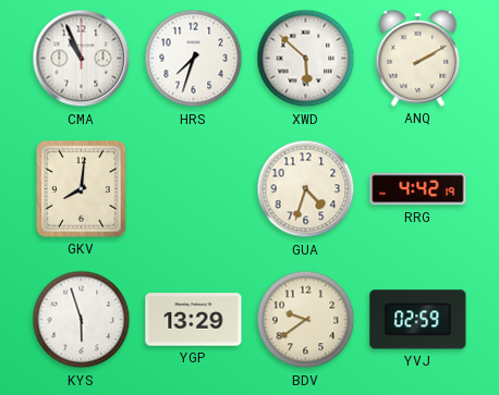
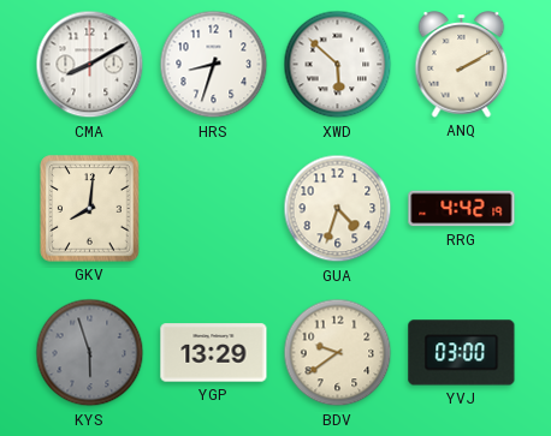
CMA: 10:56 -> 8:10 (90, 65)
HRS: 7:33 -> 8:33 (214, 65)
KYS dial: white -> grey (90, 353)
YVJ: 02:59 -> 03:00 (462, 353)
